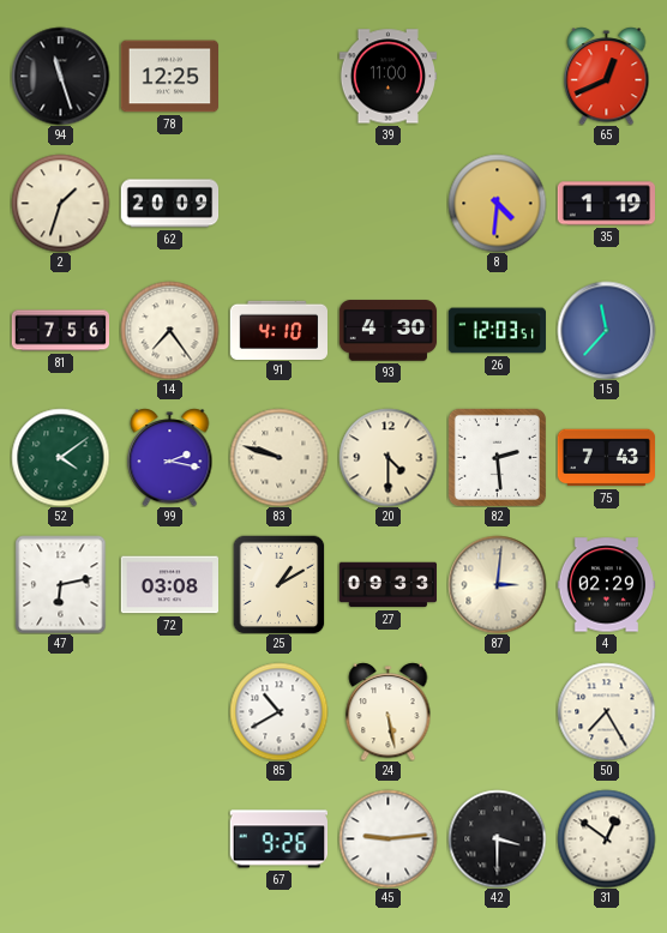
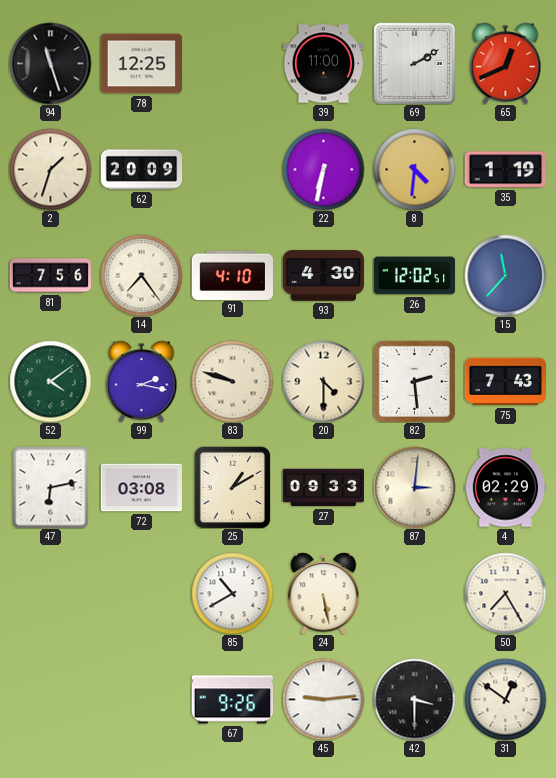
69: none -> 2:10 (414, 63)
22: none -> 6:32 (323, 169)
26: 12:03 -> 12:02 (414, 276)
